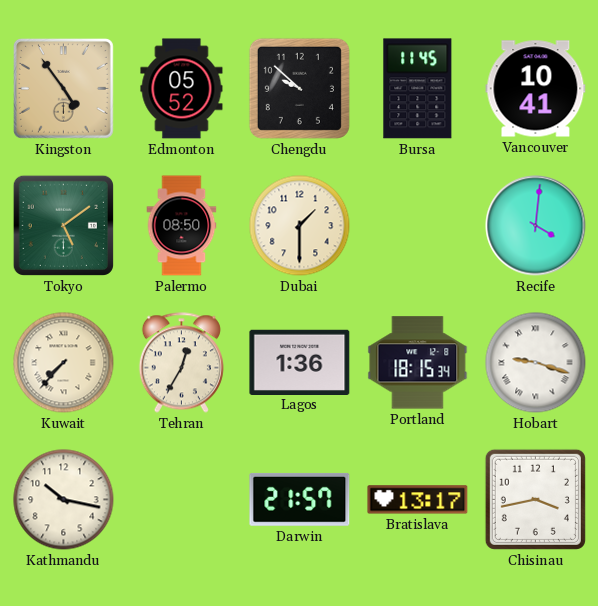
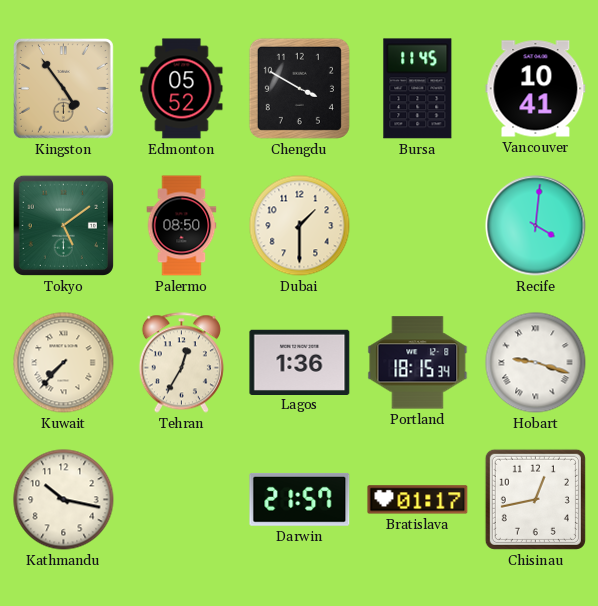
Chengdu: 9:52 -> 3:50 (299, 88)
Bratislava: 13:17 -> 01:17 (418, 500)
Chisinau: 3:43 -> 12:43 (535, 499)
